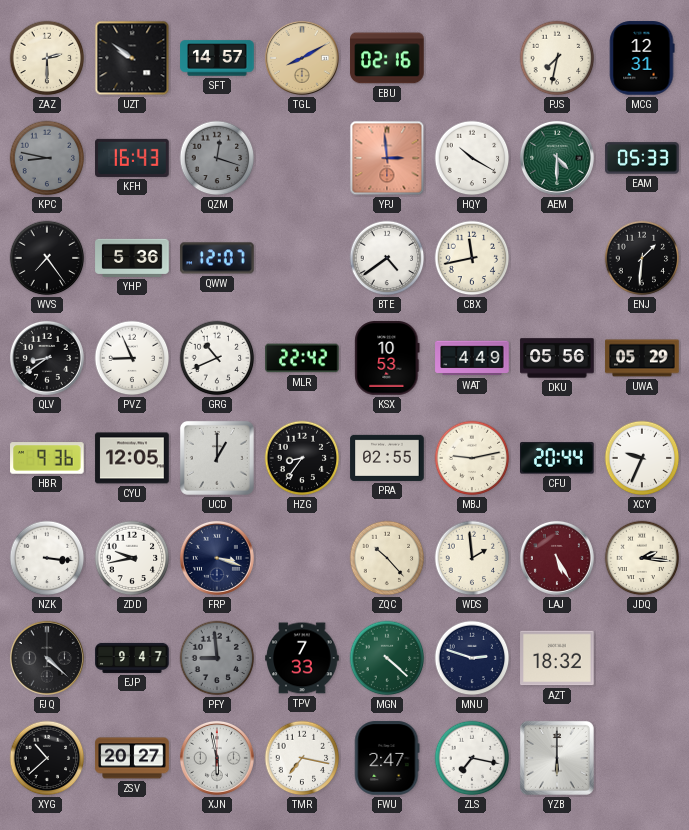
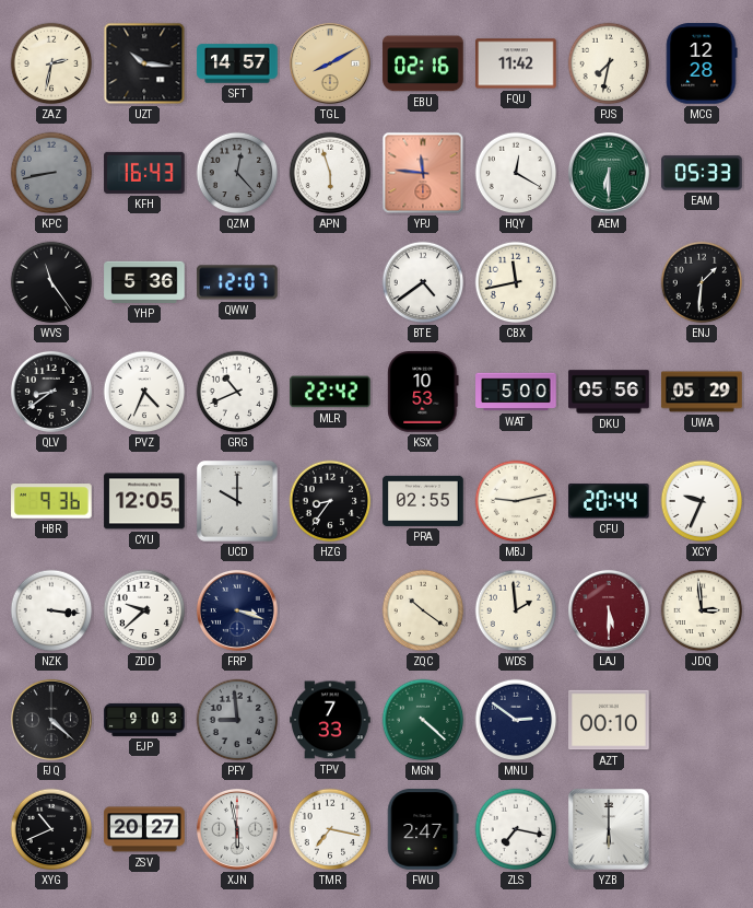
ZAZ: 2:30 -> 2:32 (51, 63)
UZT: 9:51 -> 10:16 (144, 63)
FQU: none -> 11:42 (516, 63)
MCG: 12:31 -> 12:28 (702, 63)
KPC: 8:47 -> 8:43 (51, 173)
QZM: 12:18 -> 12:23 (237, 173)
APN: none -> 5:57 (330, 173)
YPJ: 2:59 -> 11:46 (423, 173)
HQY: 10:20 -> 12:20 (516, 173)
AEM: 4:30 -> 6:30 (609, 173)
WVS: 7:24 -> 11:24 (51, 282)
PVZ: 8:56 -> 4:34 (144, 392)
WAT: 4:49 -> 5:00 (516, 392)
UCD: 1:00 -> 10:00 (237, 501)
ZDD: 9:43 -> 9:38 (144, 610)
ZQC: 10:23 -> 10:21 (423, 610)
LAJ: 5:25 -> 5:30 (609, 610)
JDQ: 2:16 -> 2:59 (702, 610)
EJP: 9:47 -> 9:03 (144, 720)
MNU: 2:48 -> 2:51 (516, 720)
AZT: 18:32 -> 00:10 (609, 720)
XYG: 10:38 -> 10:41 (51, 829)
